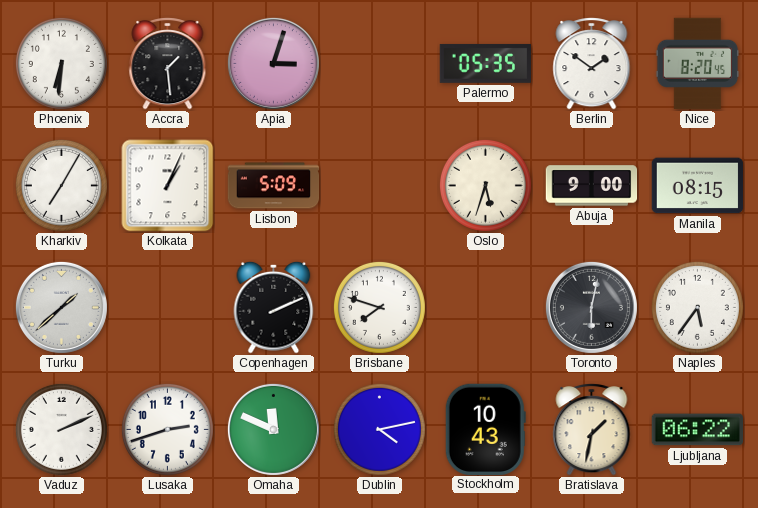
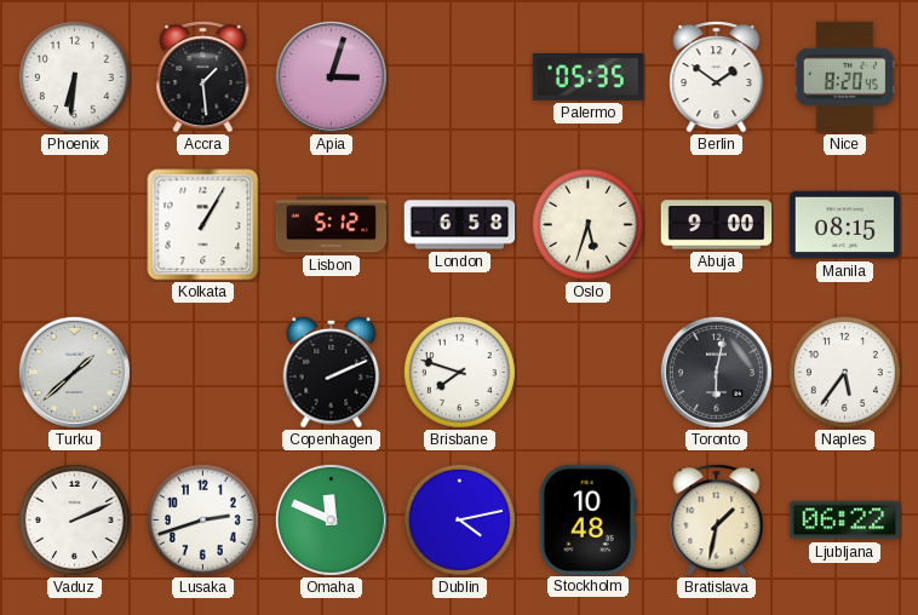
Kharkiv: 7:05 -> none (61, 185)
Kolkata: 1:04 -> 1:05 (203, 225)
Lisbon: 5:09 -> 5:12 (332, 225)
London: none -> 6:58 (460, 225)
Stockholm: 10:43 -> 10:48 (587, 519)
